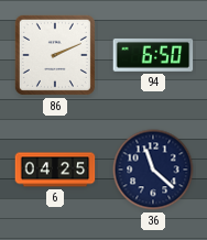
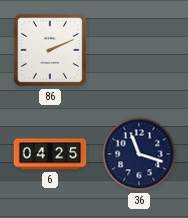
94: 6:50 -> none (153, 55)
36: 11:22 -> 11:18 (139, 154)
